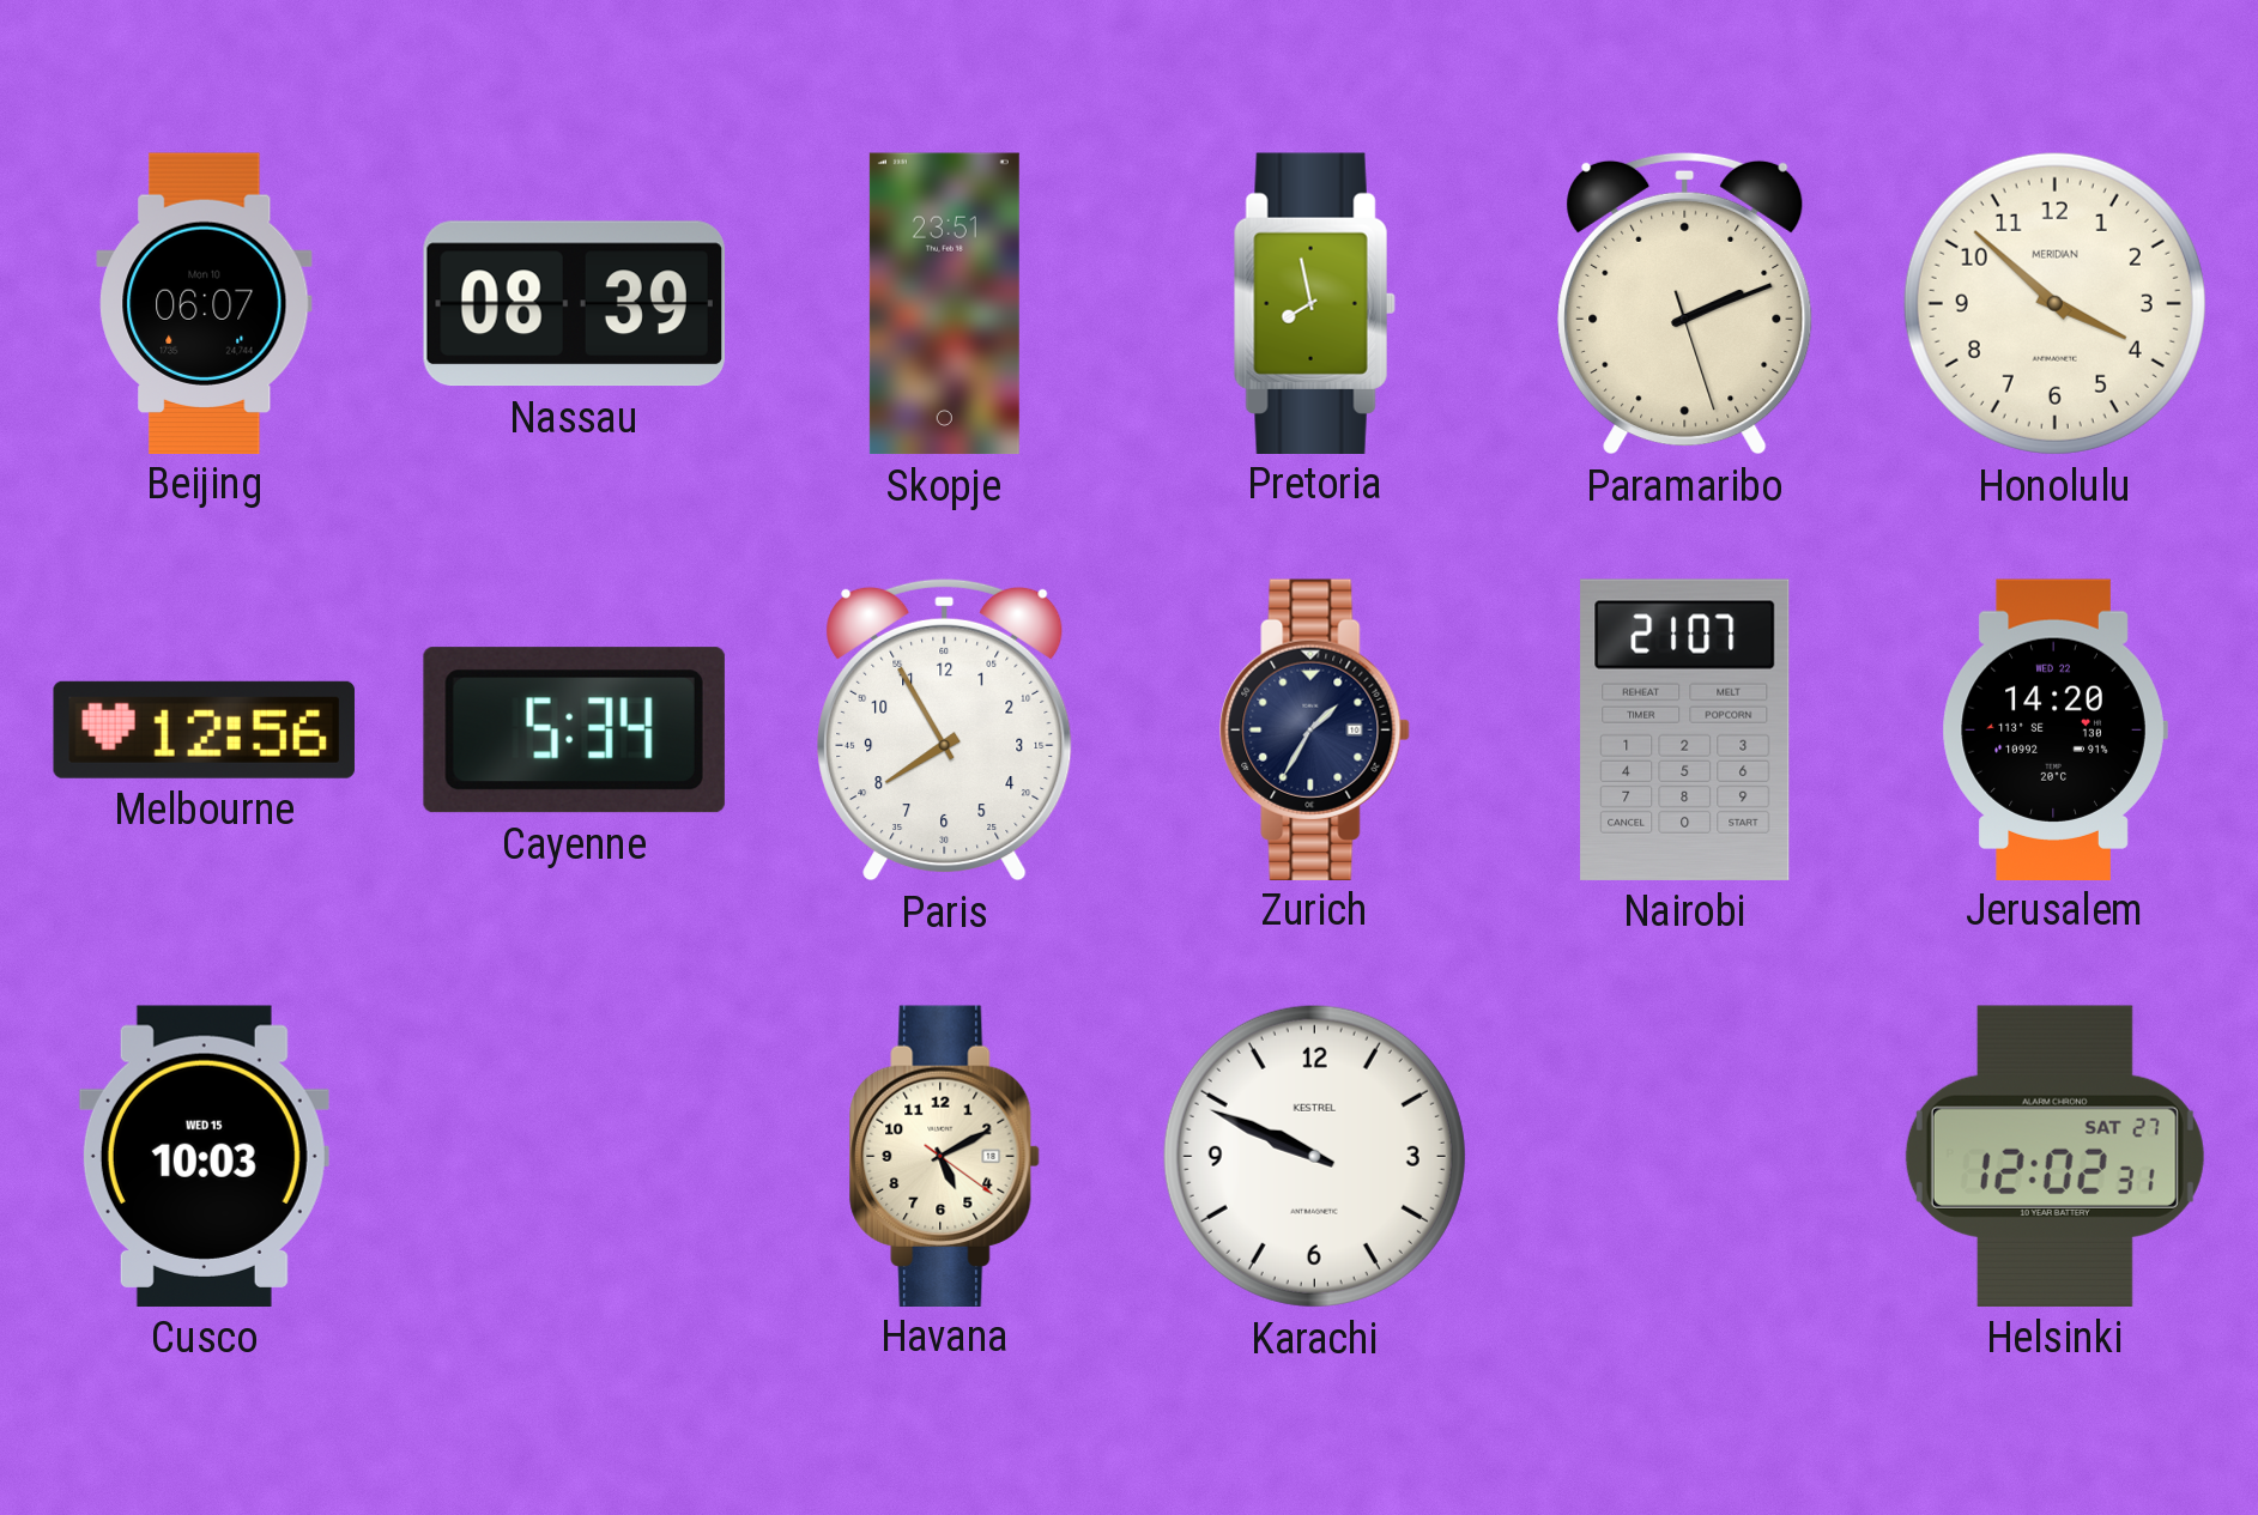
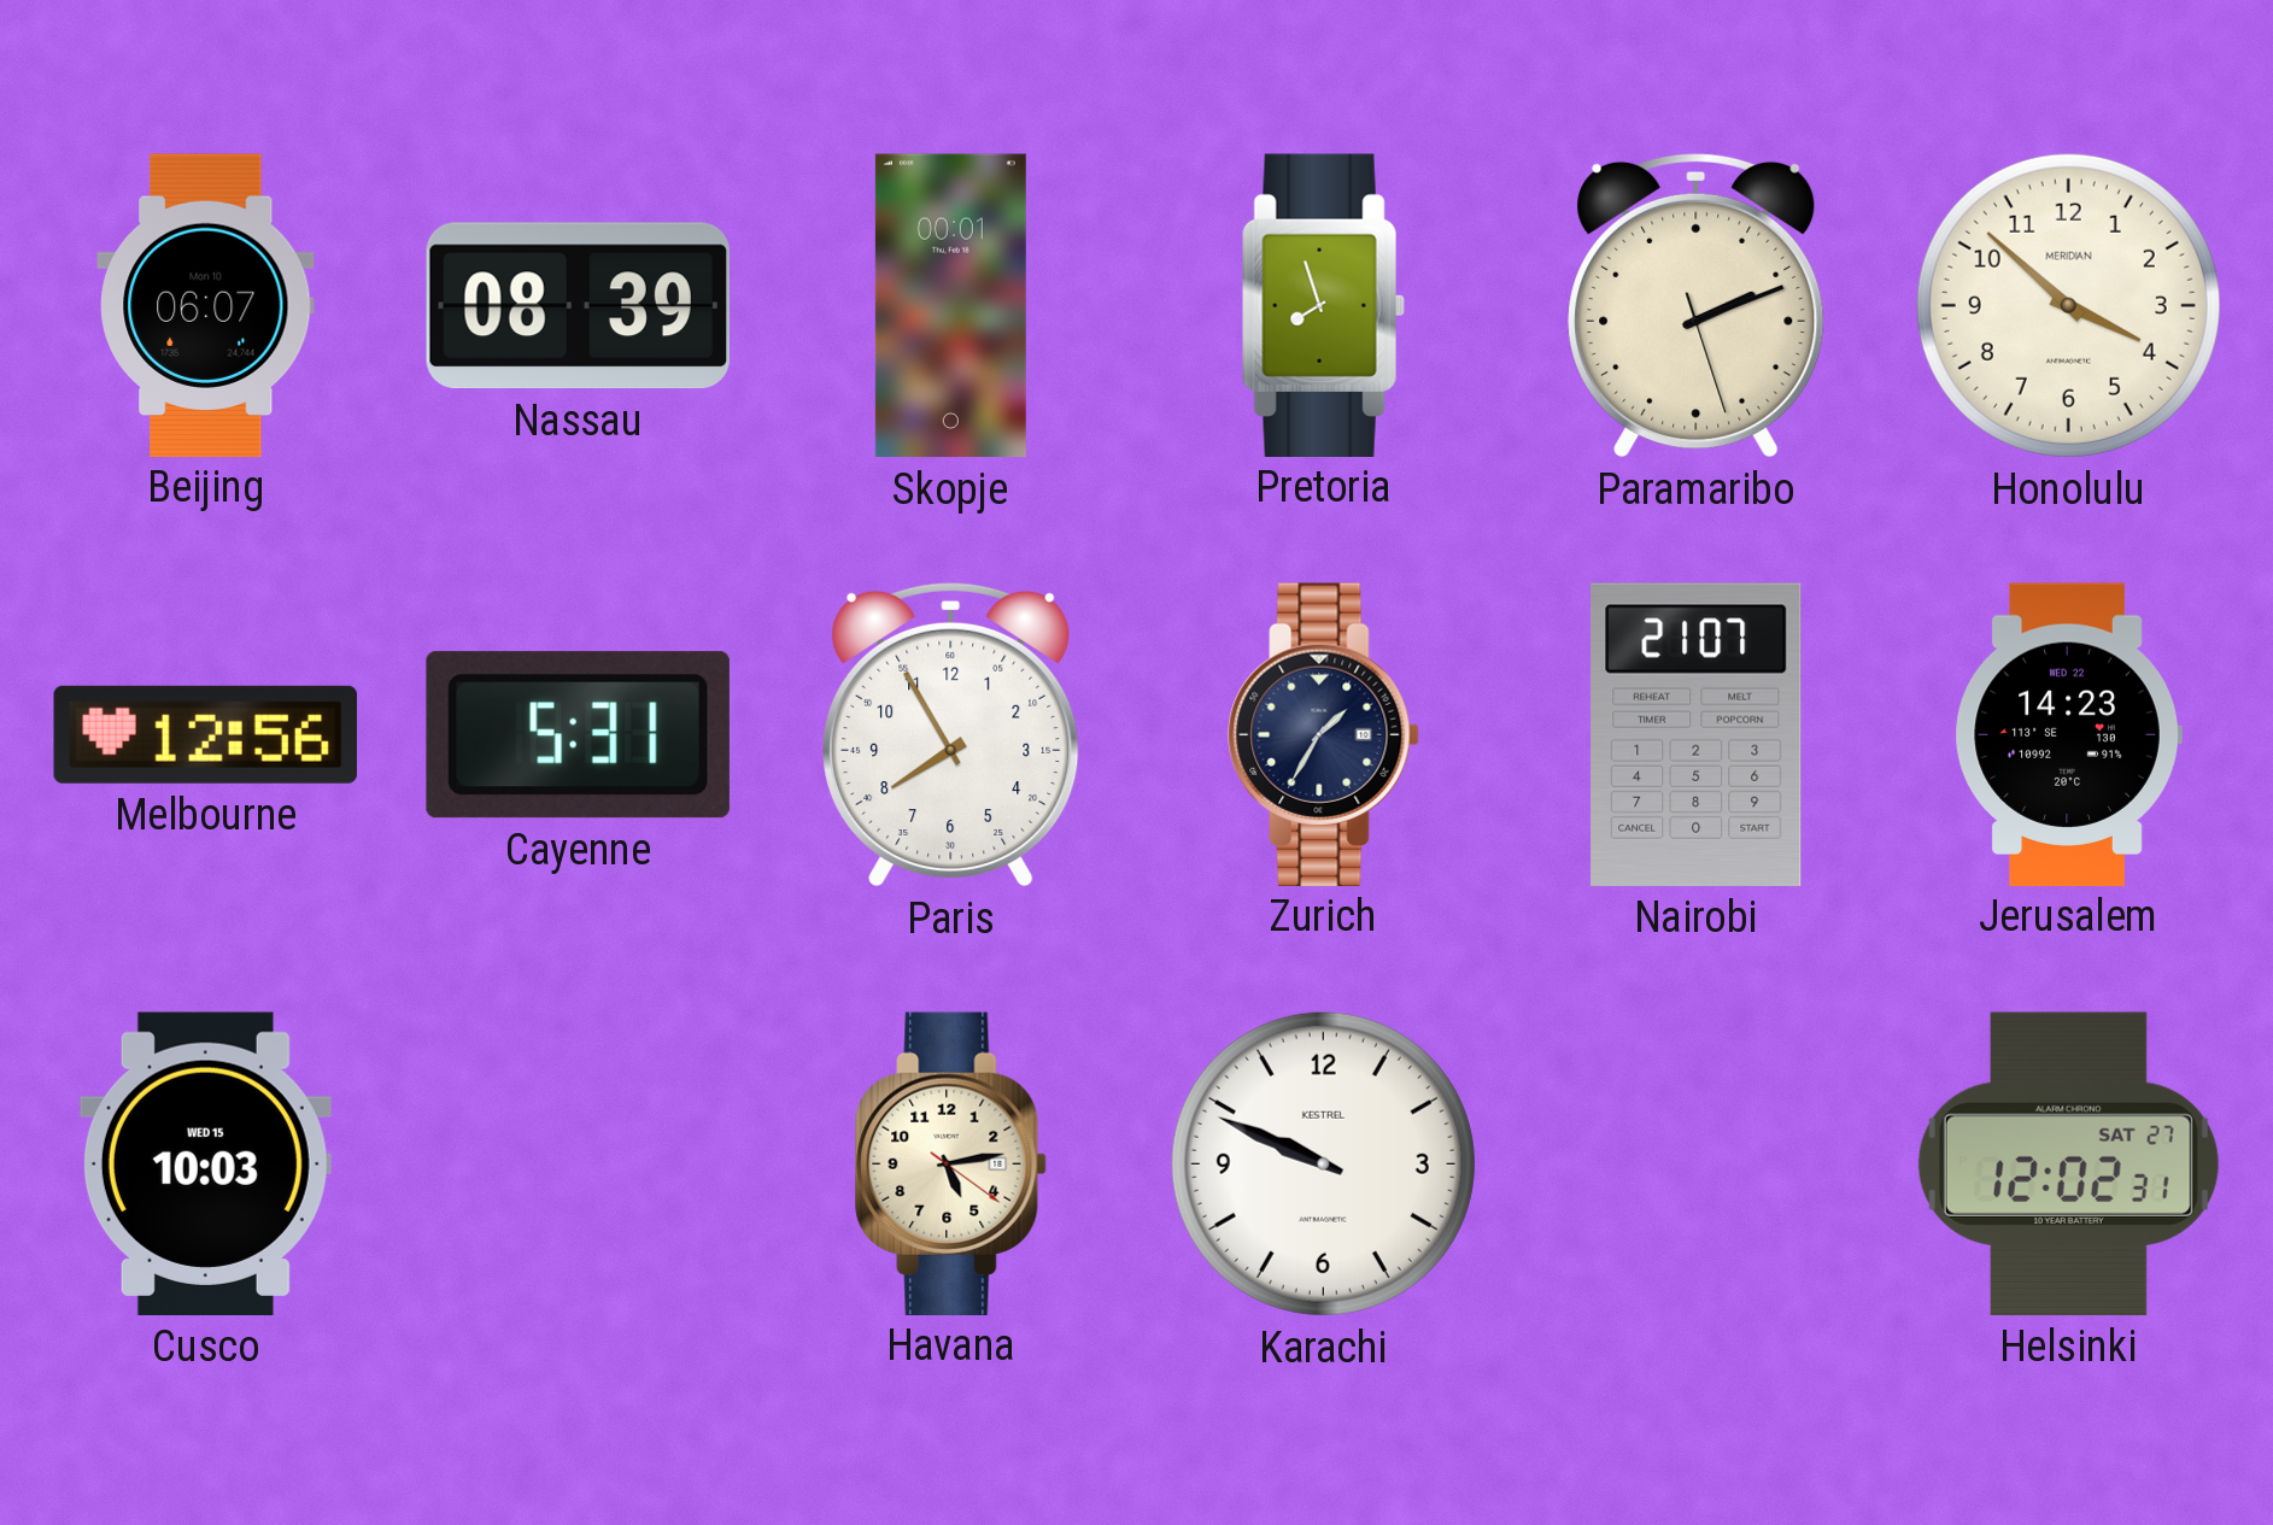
Skopje: 23:51 -> 00:01 (950, 306)
Pretoria: 7:58 -> 7:57 (1323, 305)
Cayenne: 5:34 -> 5:31 (578, 735)
Jerusalem: 14:20 -> 14:23 (2068, 734)
Havana: 5:10 -> 5:13 (951, 1163)
